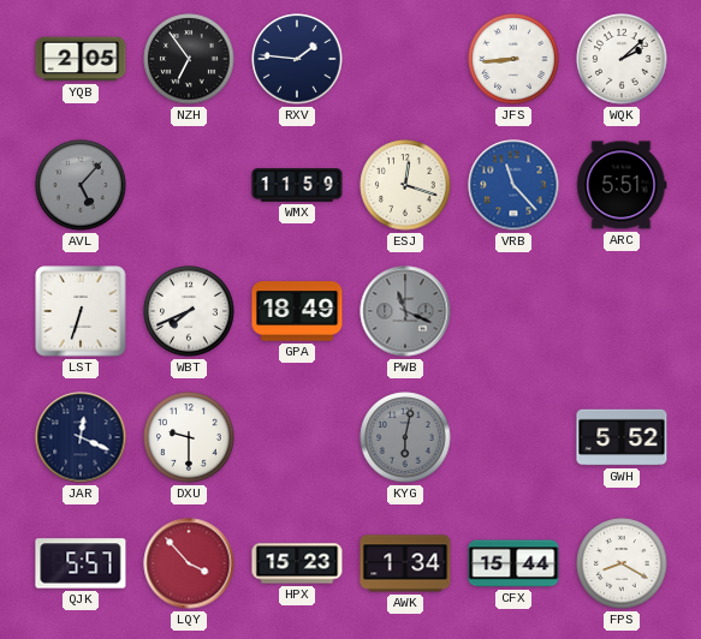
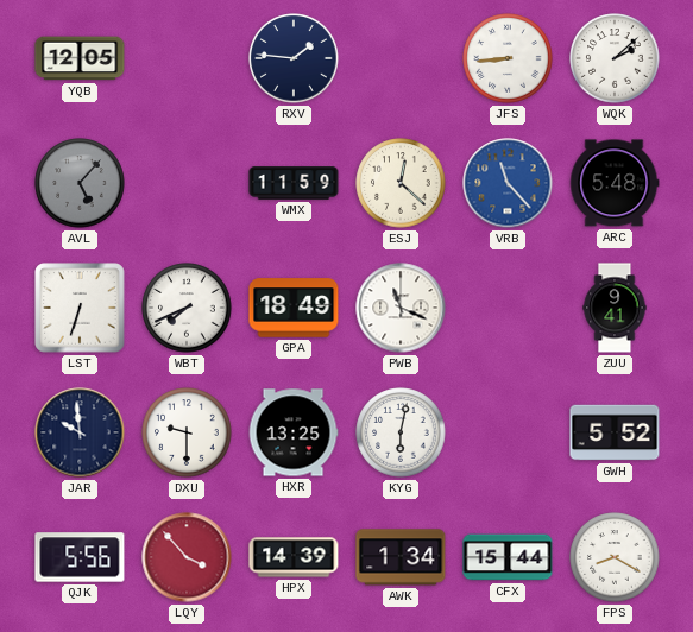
YQB: 2:05 -> 12:05 (80, 58)
NZH: 6:54 -> none (189, 59)
ESJ: 12:18 -> 12:22 (401, 183)
ARC: 5:51 -> 5:48 (615, 183)
PWB dial: grey -> white (401, 308)
ZUU: none -> 9:41 (615, 308)
JAR: 12:19 -> 9:59 (80, 432)
HXR: none -> 13:25 (294, 432)
KYG dial: grey -> white (401, 432)
QJK: 5:57 -> 5:56 (80, 557)
HPX: 15:23 -> 14:39 (294, 557)
